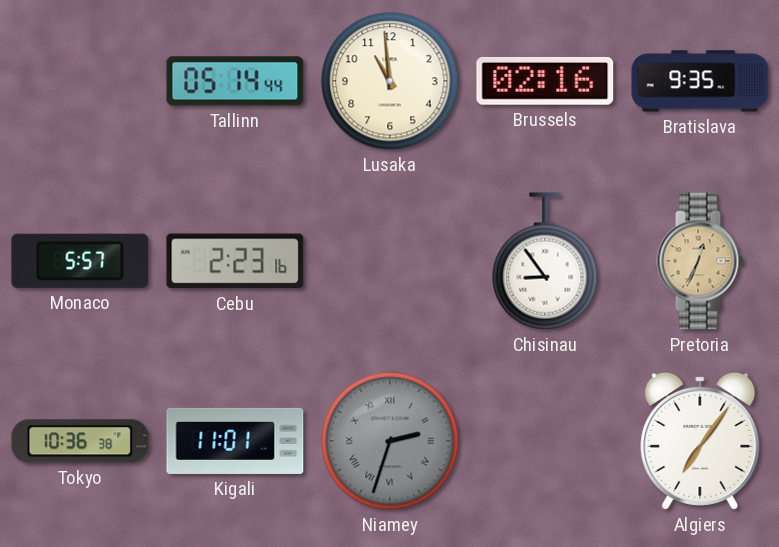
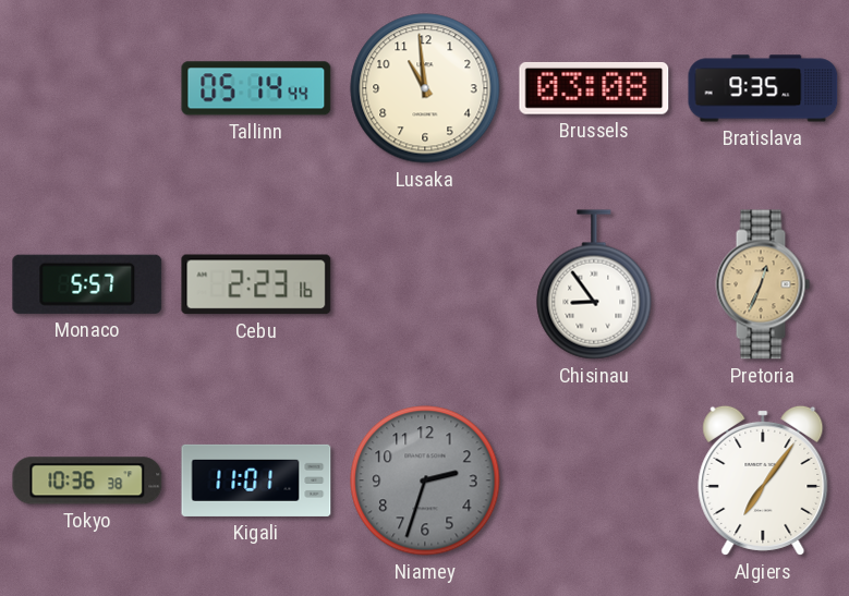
Brussels: 02:16 -> 03:08 (594, 88)
Niamey numerals: Roman -> Arabic (425, 481)
